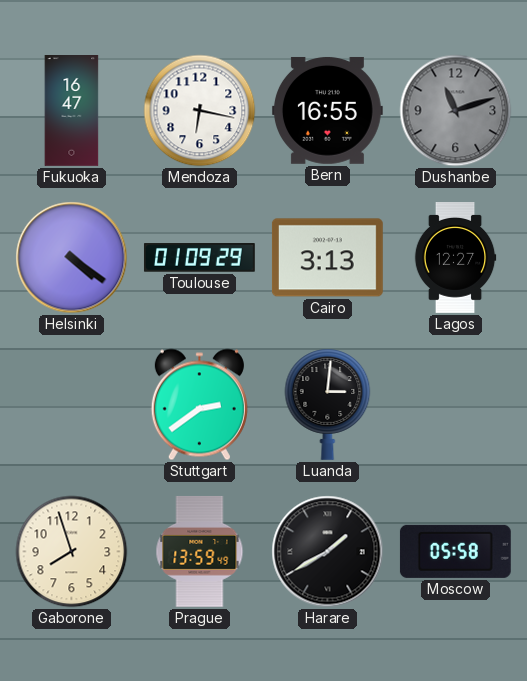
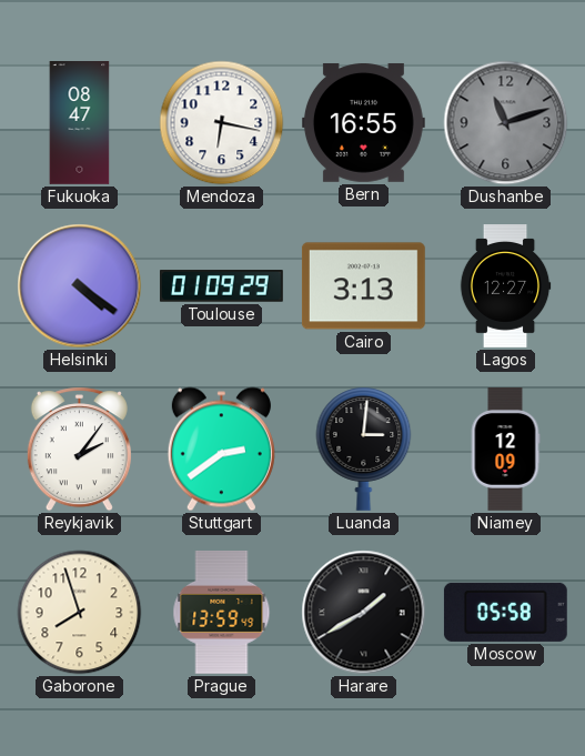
Fukuoka: 16:47 -> 08:47 (80, 123)
Reykjavik: none -> 2:06 (79, 450)
Niamey: none -> 12:09 (505, 450)
